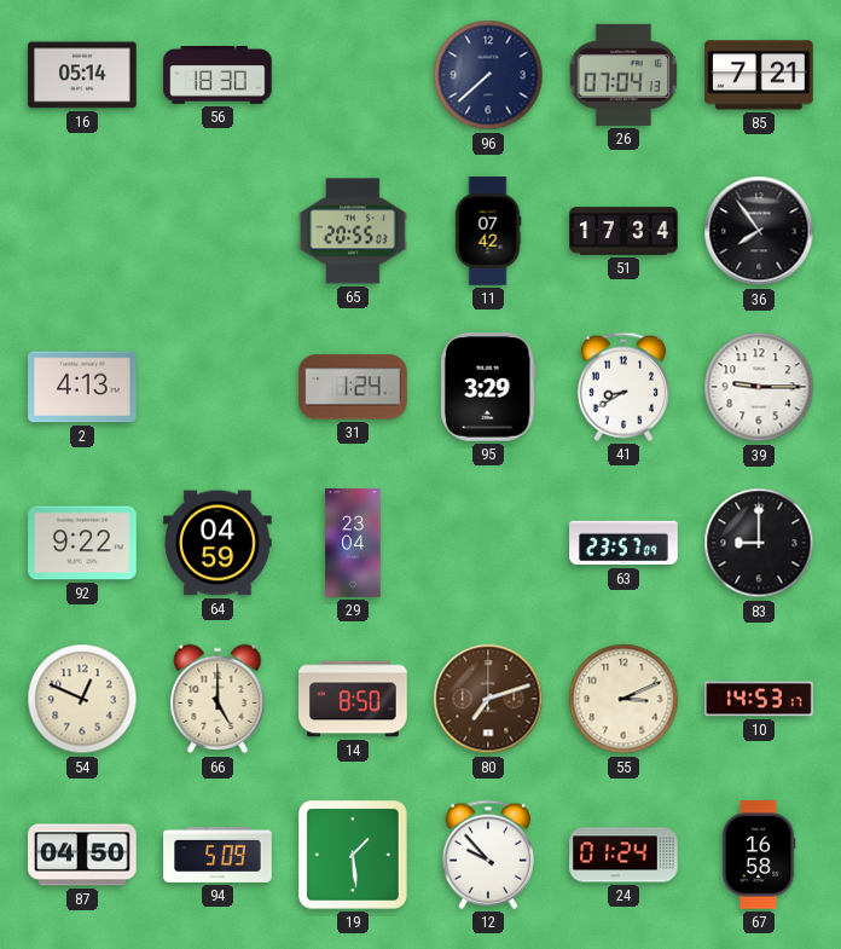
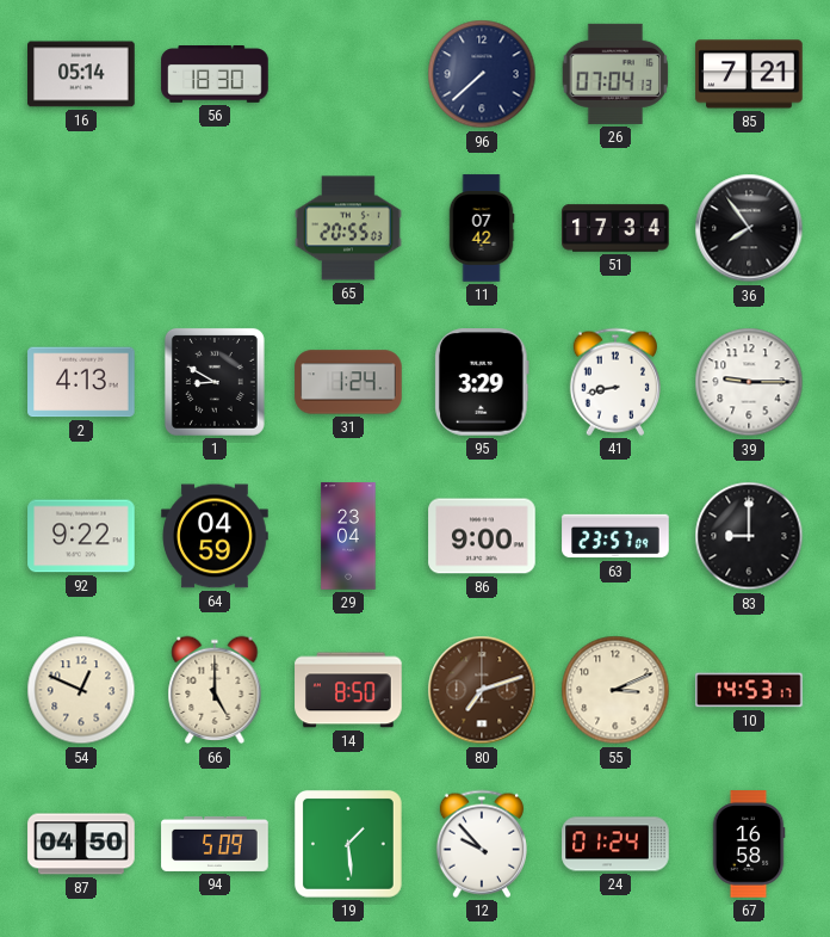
1: none -> 8:50 (215, 382)
41: 8:40 -> 8:43 (615, 382)
86: none -> 9:00 (482, 536)
